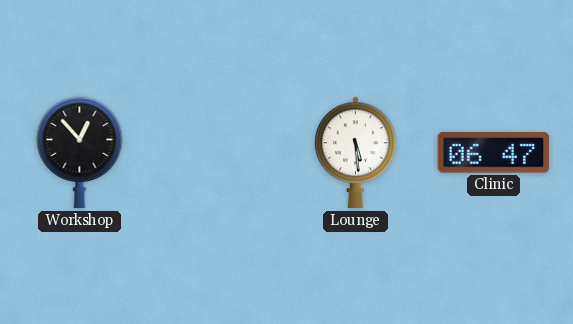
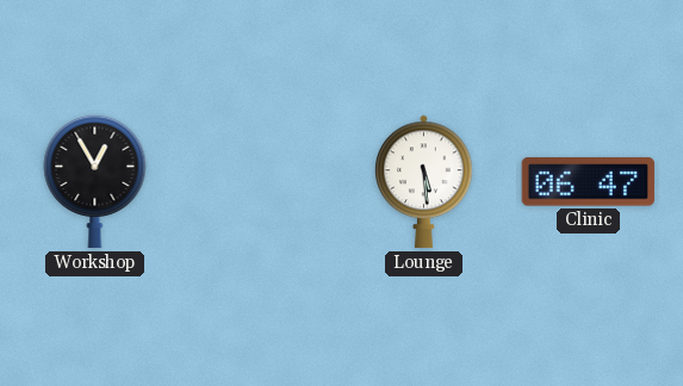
Workshop: 12:53 -> 12:55 (95, 181)
